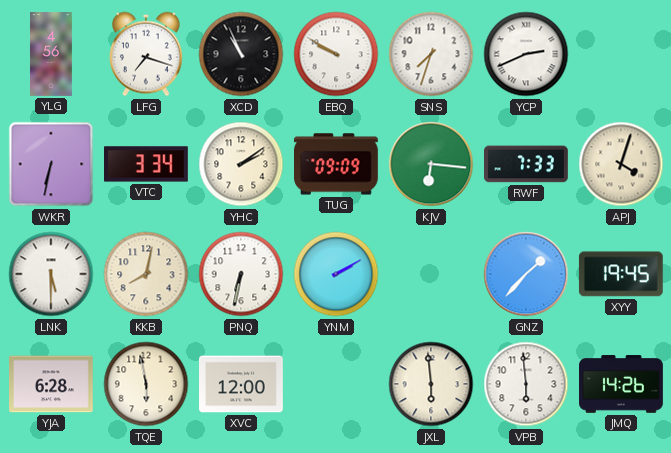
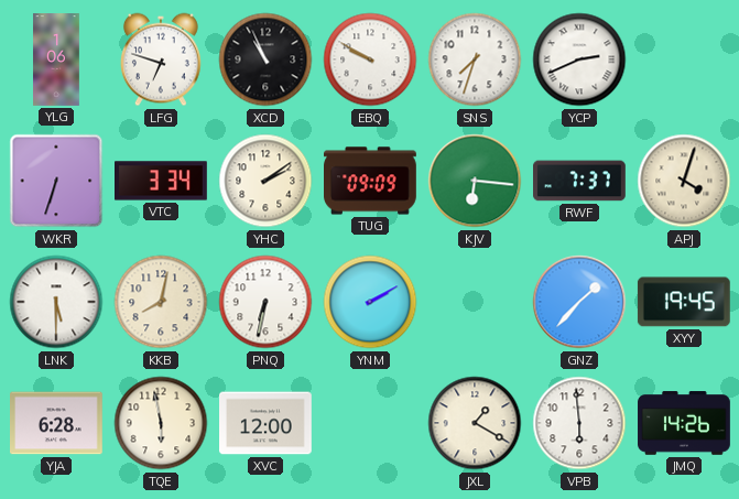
YLG: 4:56 -> 1:06 (57, 59)
LFG: 7:18 -> 6:48 (161, 59)
WKR: 6:32 -> 6:33 (56, 181)
RWF: 7:33 -> 7:37 (580, 181)
JXL: 5:59 -> 1:20 (475, 423)
